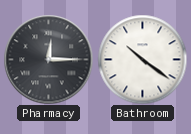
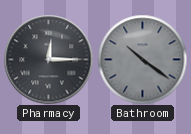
Bathroom dial: white -> grey (142, 59)
